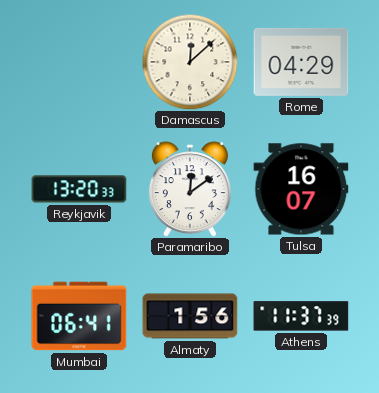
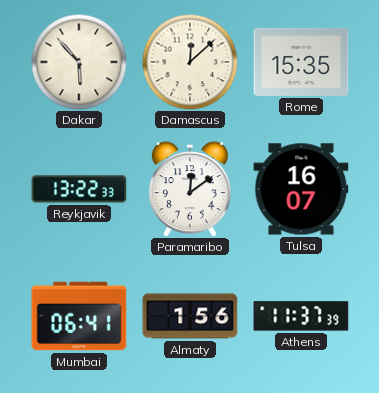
Dakar: none -> 5:53 (79, 62)
Rome: 04:29 -> 15:35 (301, 62)
Reykjavik: 13:20 -> 13:22 (79, 189)
